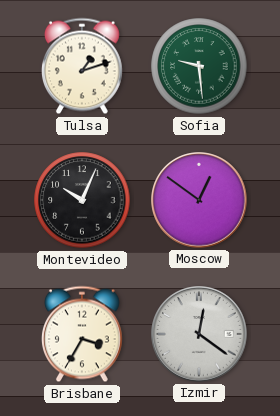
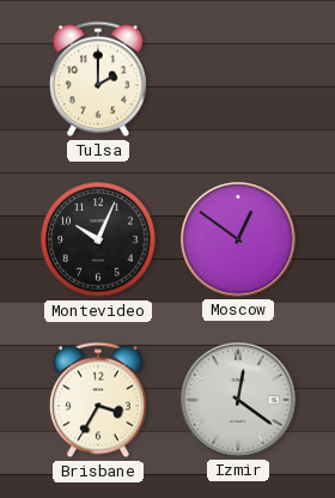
Tulsa: 1:12 -> 2:00 (98, 79)
Sofia: 9:29 -> none (199, 66)
